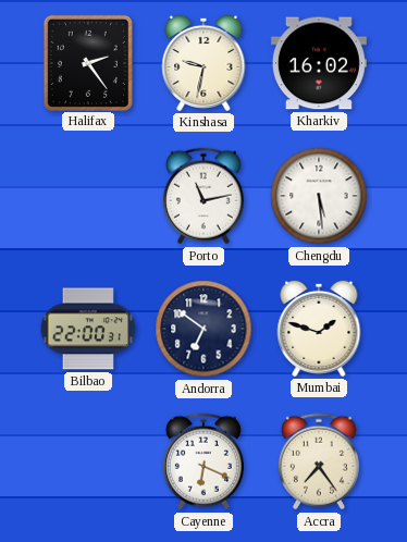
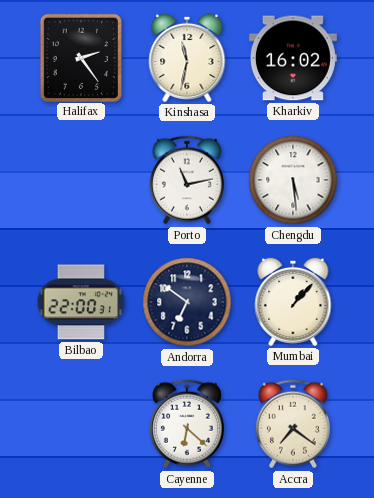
Kinshasa: 9:32 -> 11:32 (187, 58)
Mumbai: 1:48 -> 1:07 (293, 302)
Cayenne: 6:19 -> 6:22 (187, 424)
Accra: 7:24 -> 7:21 (293, 424)
